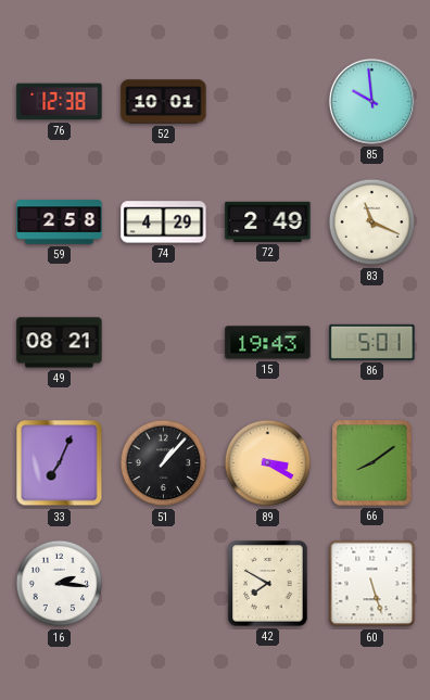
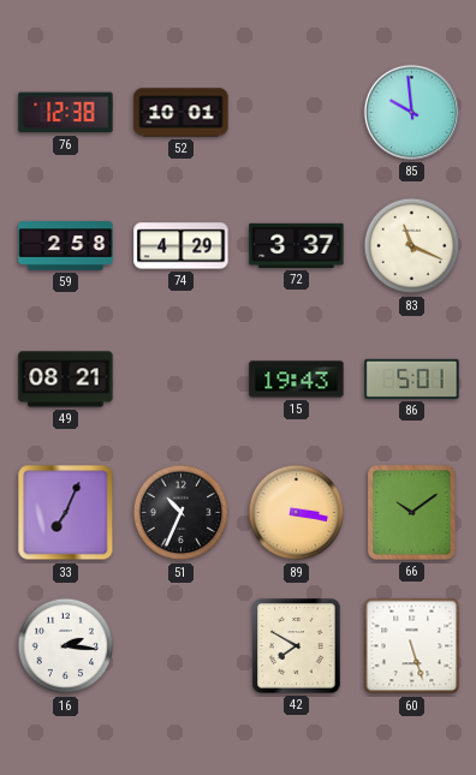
72: 2:49 -> 3:37 (297, 245)
51: 1:07 -> 10:34 (182, 513)
89: 3:20 -> 3:17 (297, 513)
66: 8:09 -> 10:09 (412, 513)
